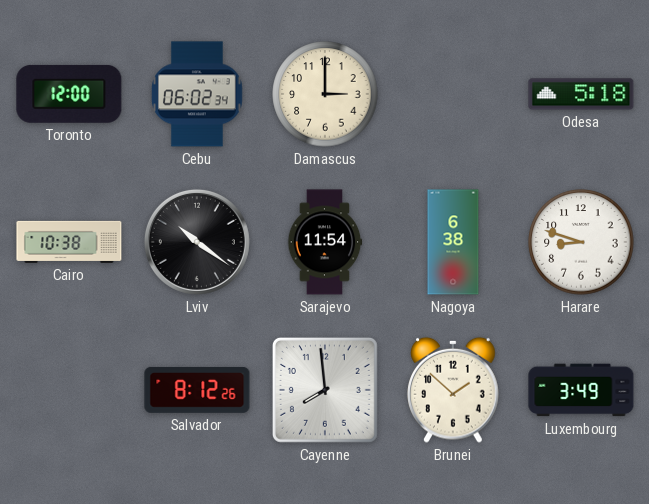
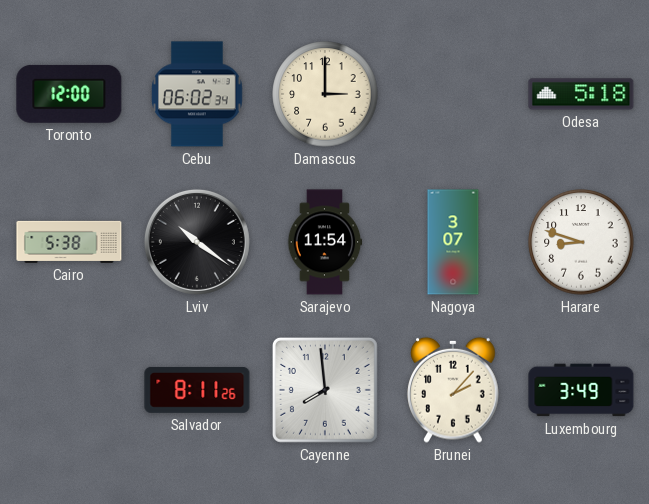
Cairo: 10:38 -> 5:38 (69, 242)
Nagoya: 6:38 -> 3:07 (453, 242)
Salvador: 8:12 -> 8:11 (197, 390)
Brunei: 1:52 -> 2:07 (453, 390)
